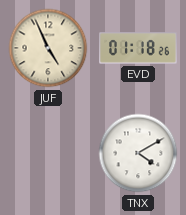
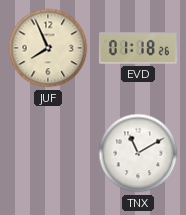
JUF: 4:56 -> 7:56 (48, 48)
TNX: 4:10 -> 11:10 (138, 153)
